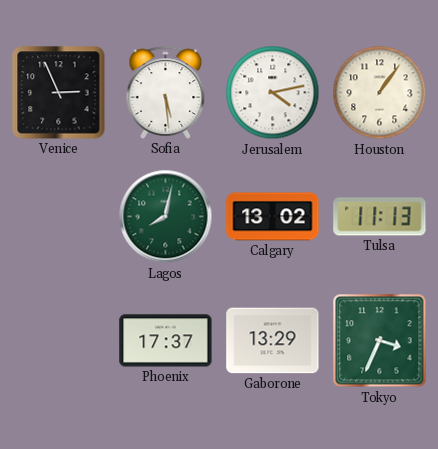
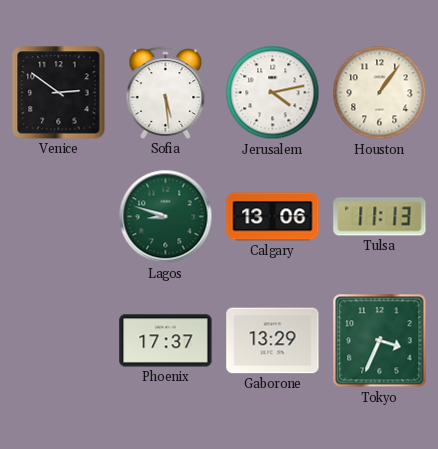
Venice: 2:56 -> 2:51 (59, 93)
Lagos: 8:02 -> 8:48 (166, 217)
Calgary: 13:02 -> 13:06 (273, 217)
